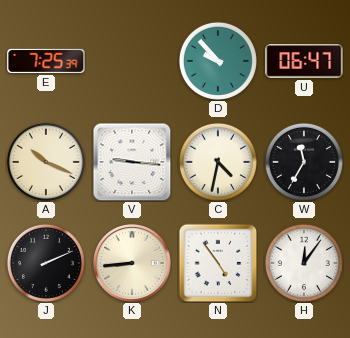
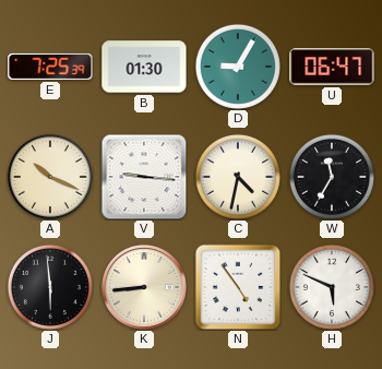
B: none -> 01:30 (144, 67)
D: 9:53 -> 9:05 (238, 67)
J: 2:11 -> 5:59 (50, 287)
H: 12:06 -> 5:49 (332, 287)
